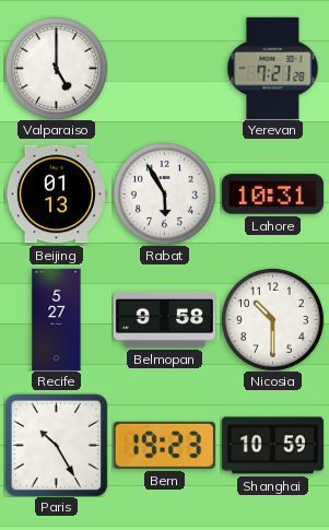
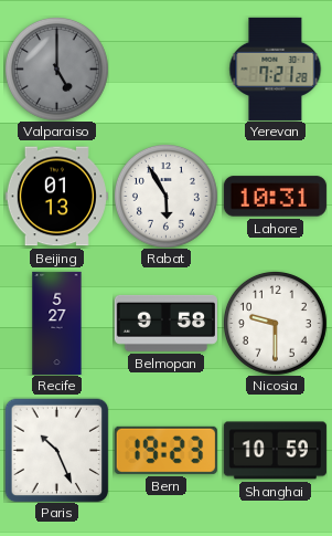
Valparaiso dial: white -> grey (56, 69)
Nicosia: 10:30 -> 9:30 (275, 323)
Paris: 10:25 -> 10:26 (56, 450)
